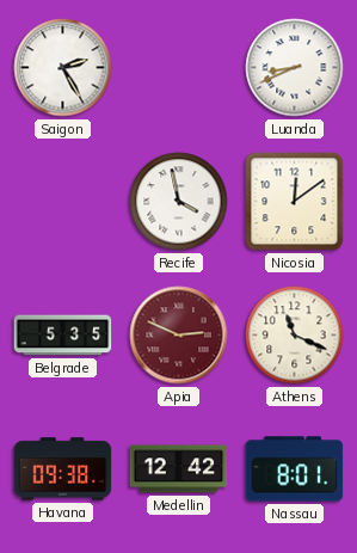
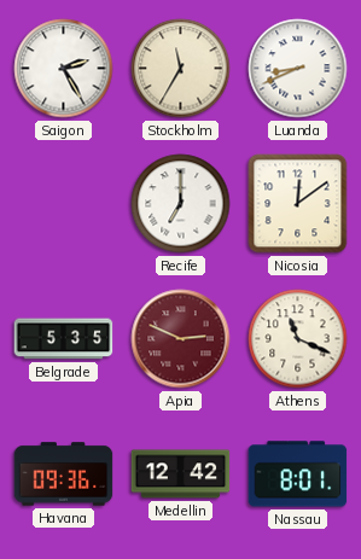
Stockholm: none -> 11:35 (181, 69)
Recife: 3:58 -> 7:00 (181, 204)
Havana: 09:38 -> 09:36 (64, 474)
